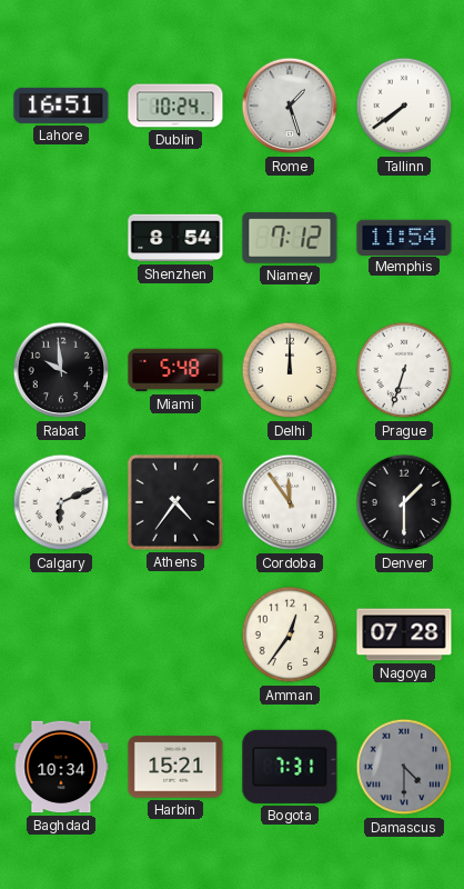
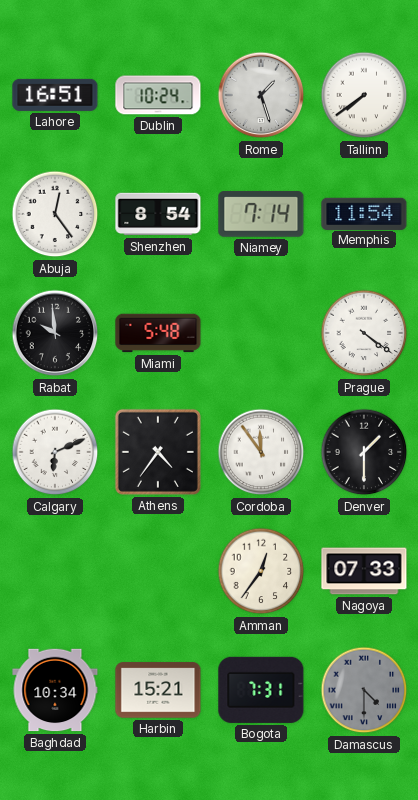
Abuja: none -> 12:24 (55, 214)
Niamey: 7:12 -> 7:14 (261, 214)
Delhi: 12:00 -> none (290, 370)
Prague: 6:33 -> 4:21 (364, 333)
Nagoya: 07:28 -> 07:33 (364, 571)
